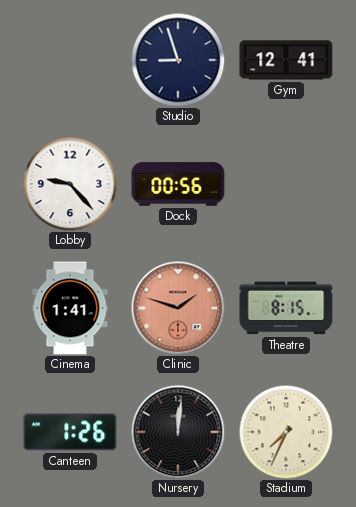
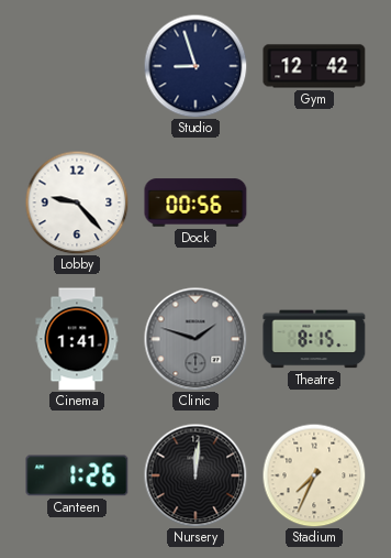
Gym: 12:41 -> 12:42 (314, 66)
Clinic dial: salmon -> grey (195, 339)
